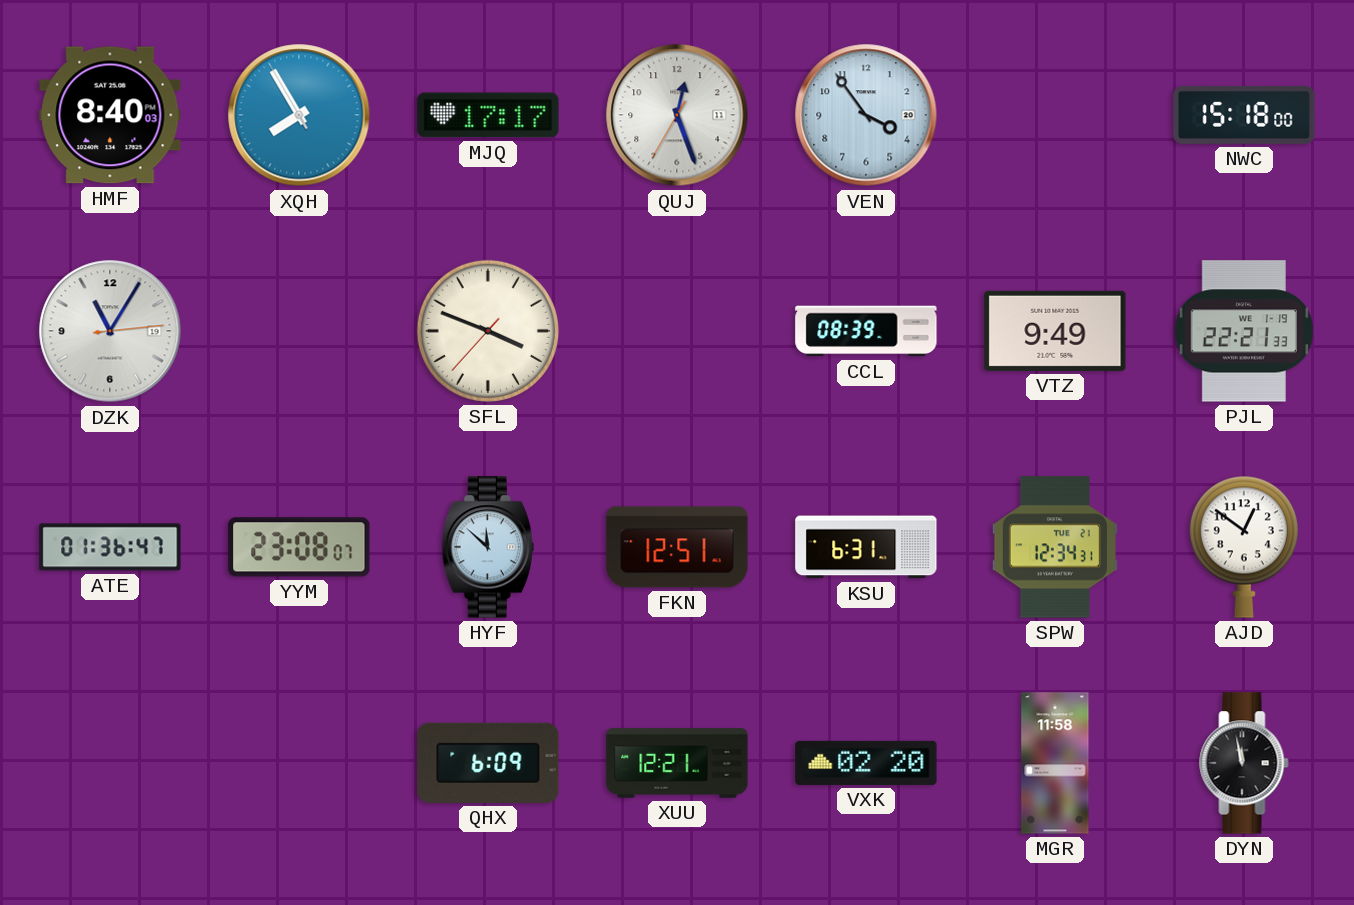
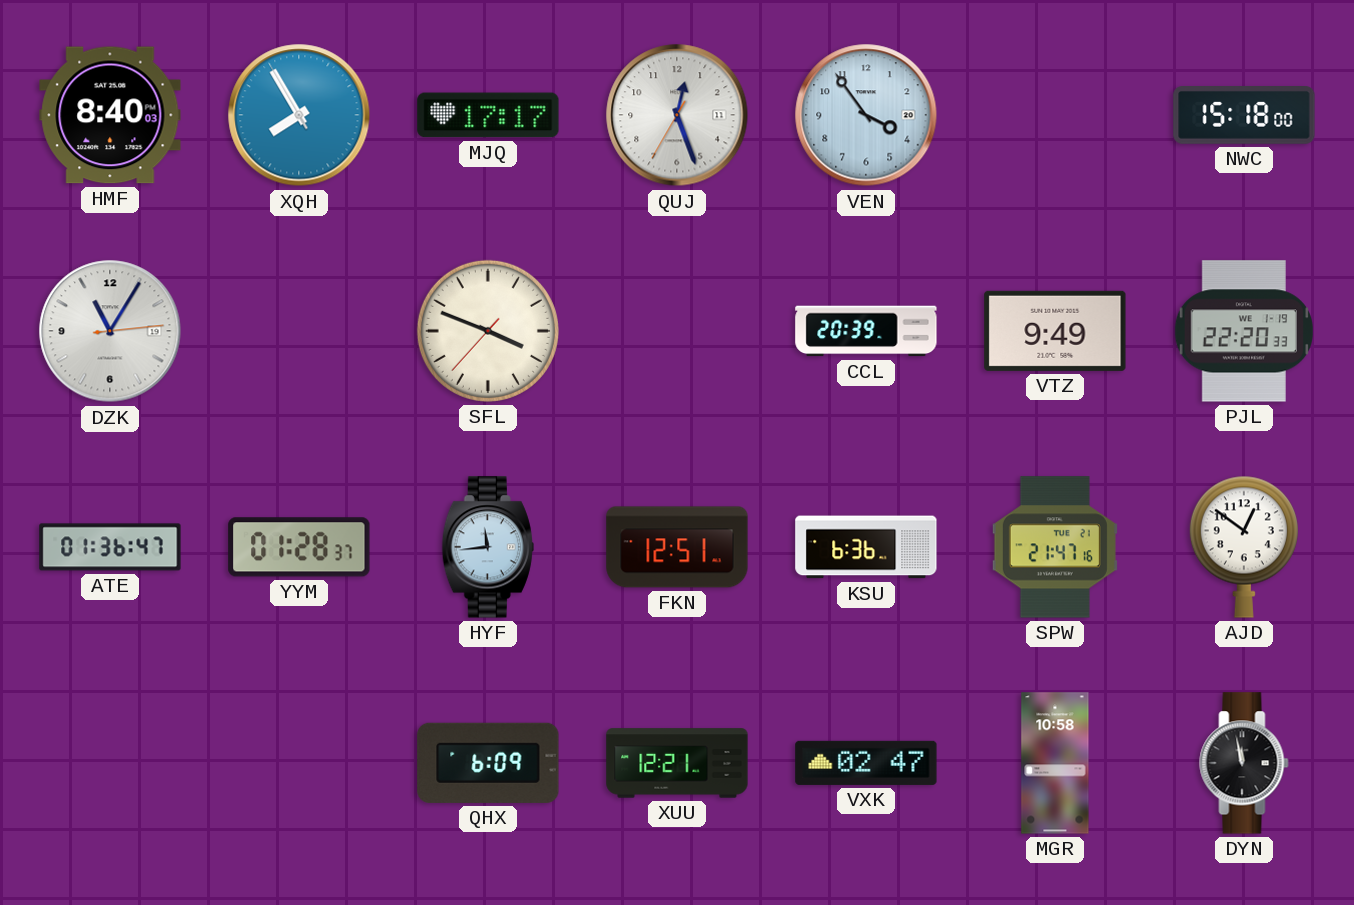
CCL: 08:39 -> 20:39 (866, 331)
PJL: 22:21 -> 22:20 (1244, 331)
YYM: 23:08 -> 01:28 (299, 547)
HYF: 11:52 -> 11:44 (488, 547)
KSU: 6:31 -> 6:36 (866, 547)
SPW: 12:34 -> 21:47 (1055, 547)
VXK: 02:20 -> 02:47 (866, 763)
MGR: 11:58 -> 10:58 (1055, 763)
